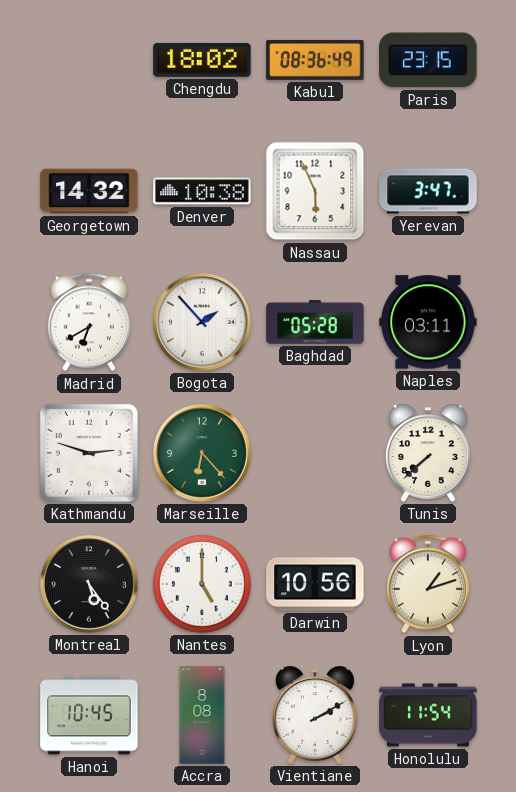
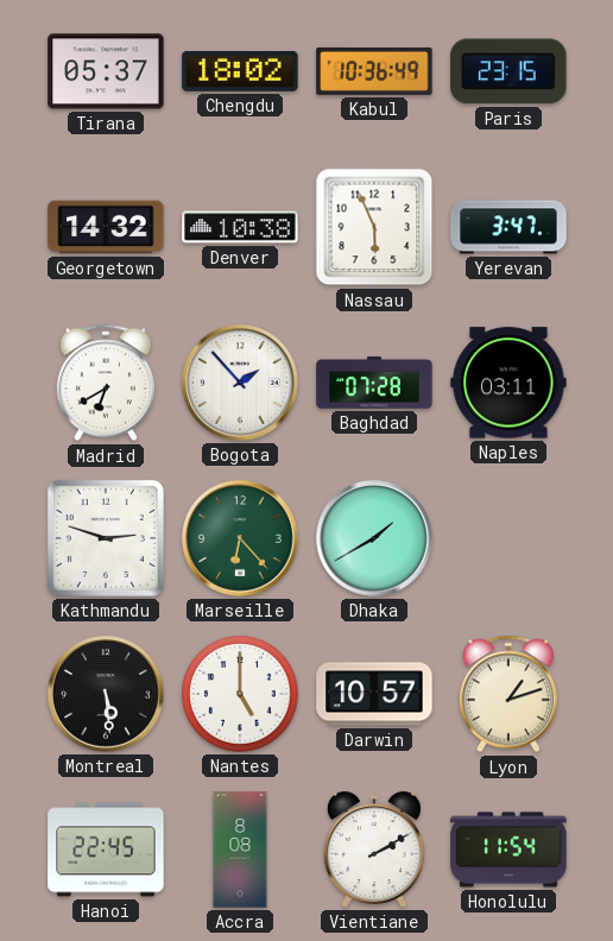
Tirana: none -> 05:37 (106, 71)
Kabul: 08:36 -> 10:36 (374, 71)
Baghdad: 05:28 -> 07:28 (374, 383)
Dhaka: none -> 1:40 (375, 539)
Tunis: 7:38 -> none (428, 453)
Montreal: 5:24 -> 5:29 (107, 695)
Darwin: 10:56 -> 10:57 (374, 694)
Hanoi: 10:45 -> 22:45 (106, 850)
